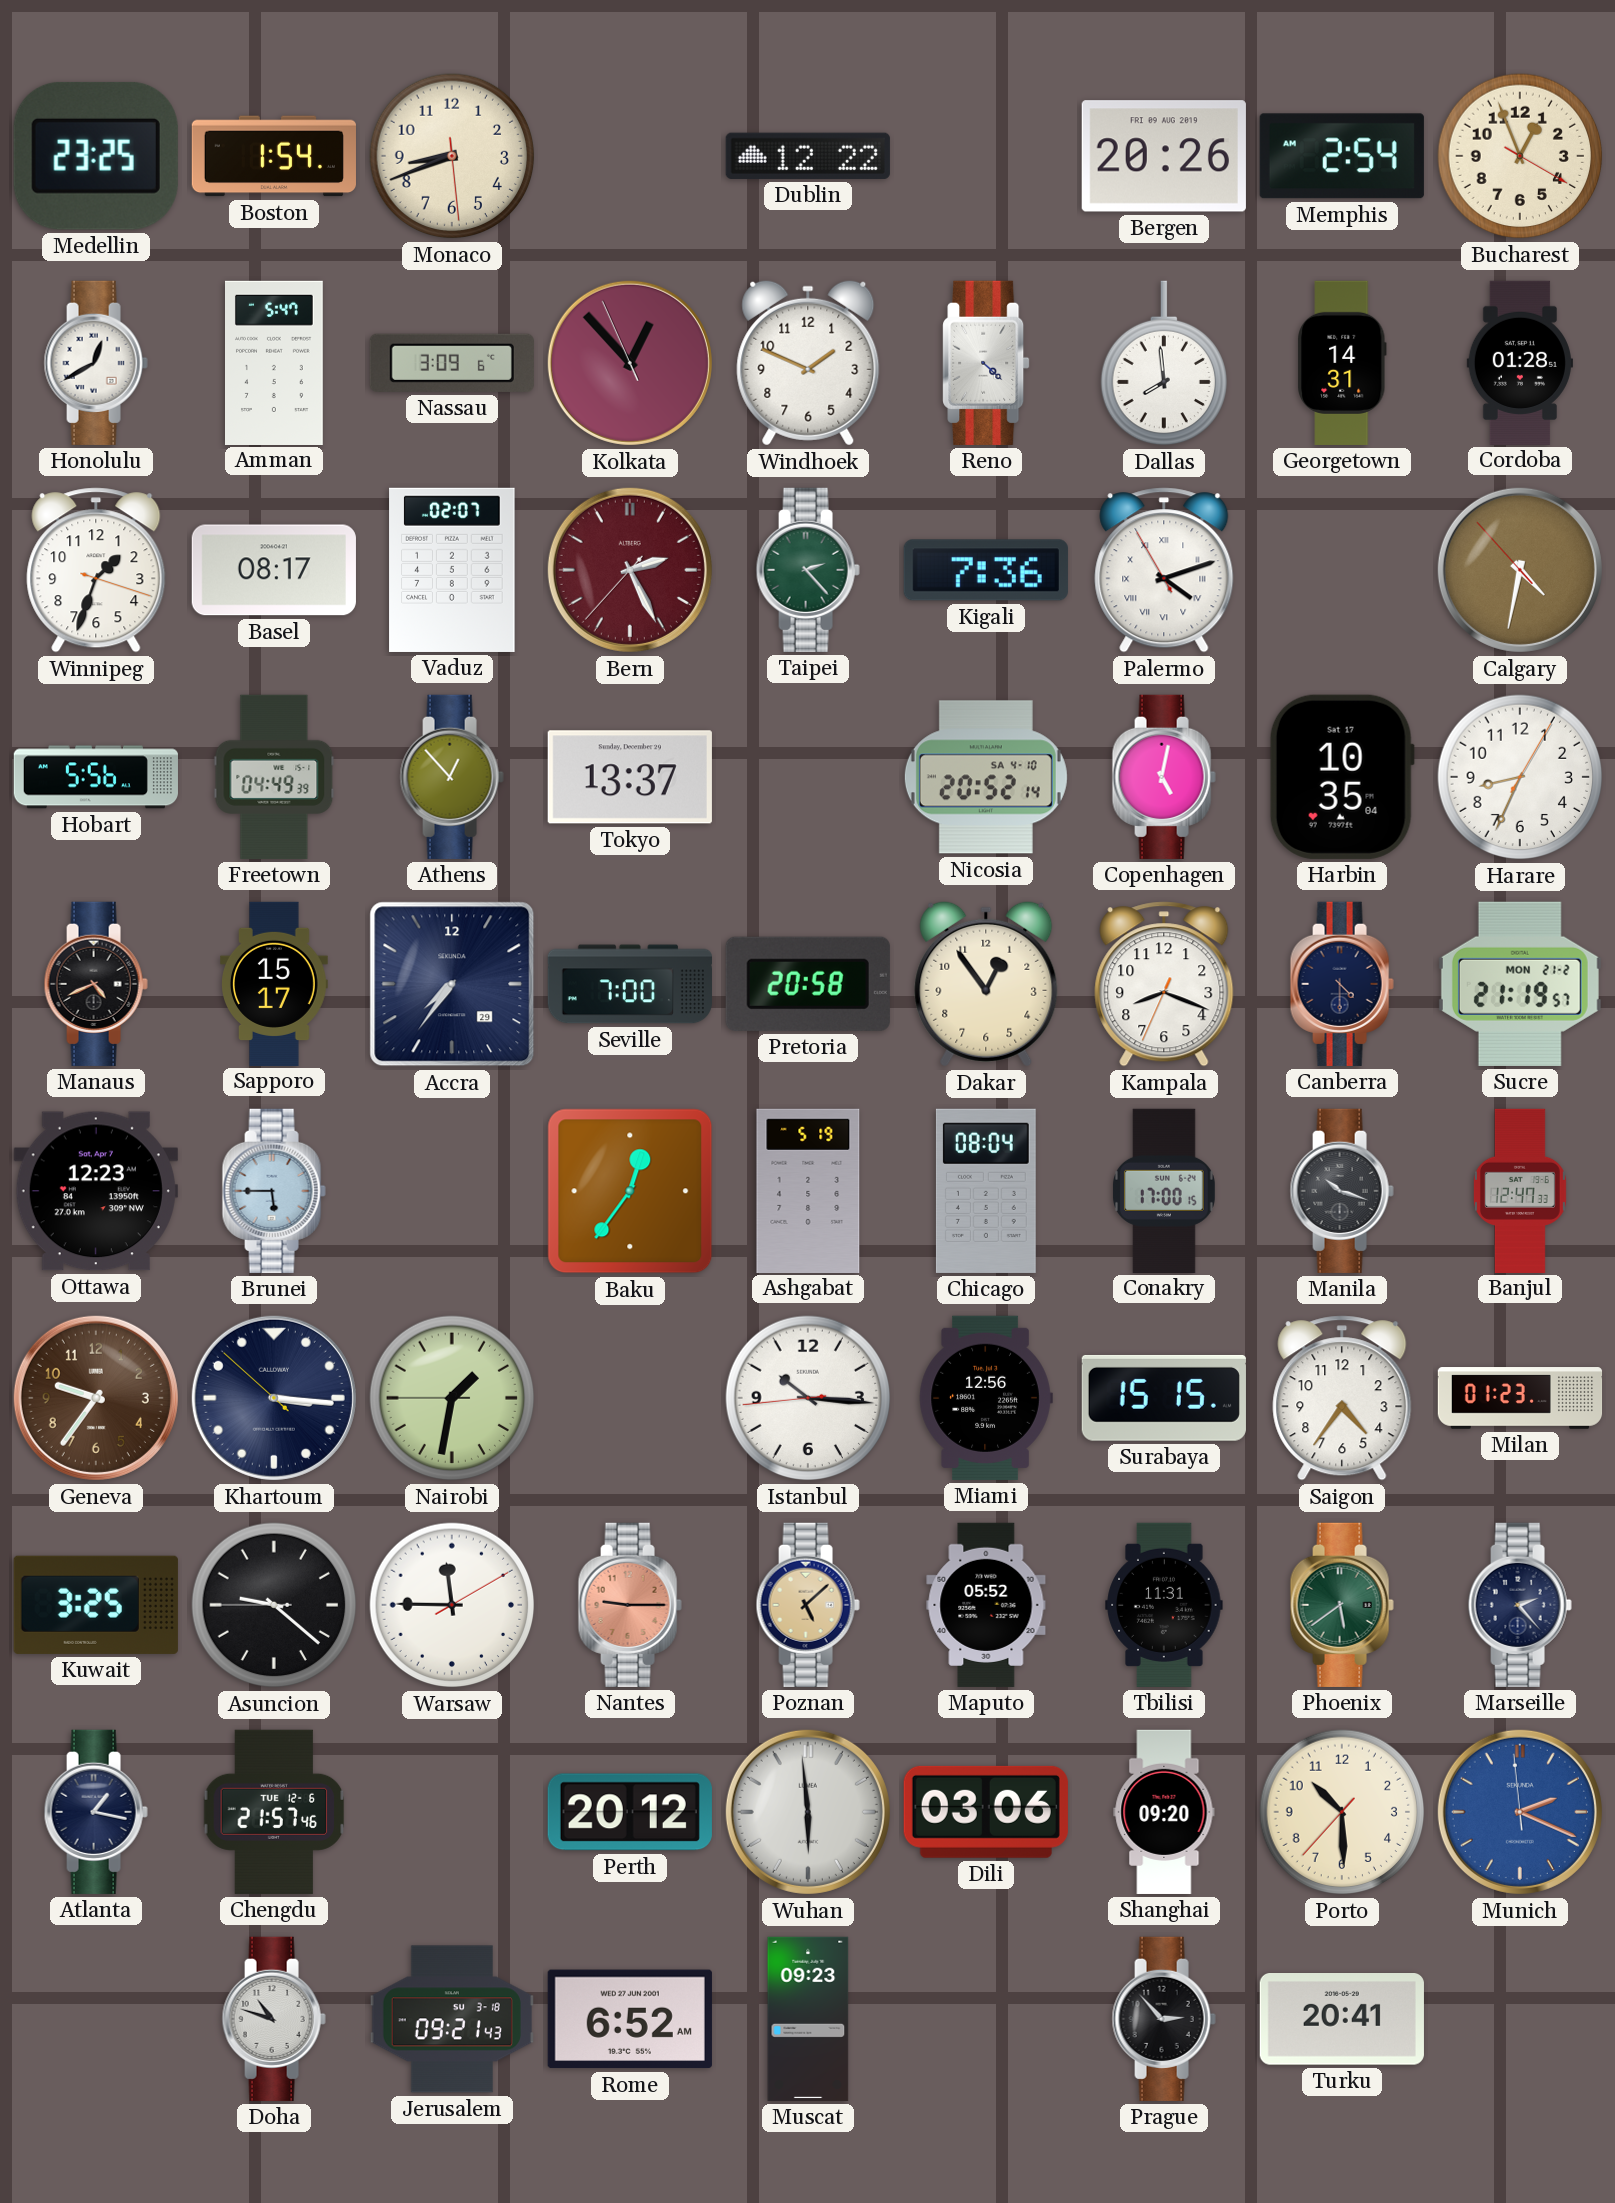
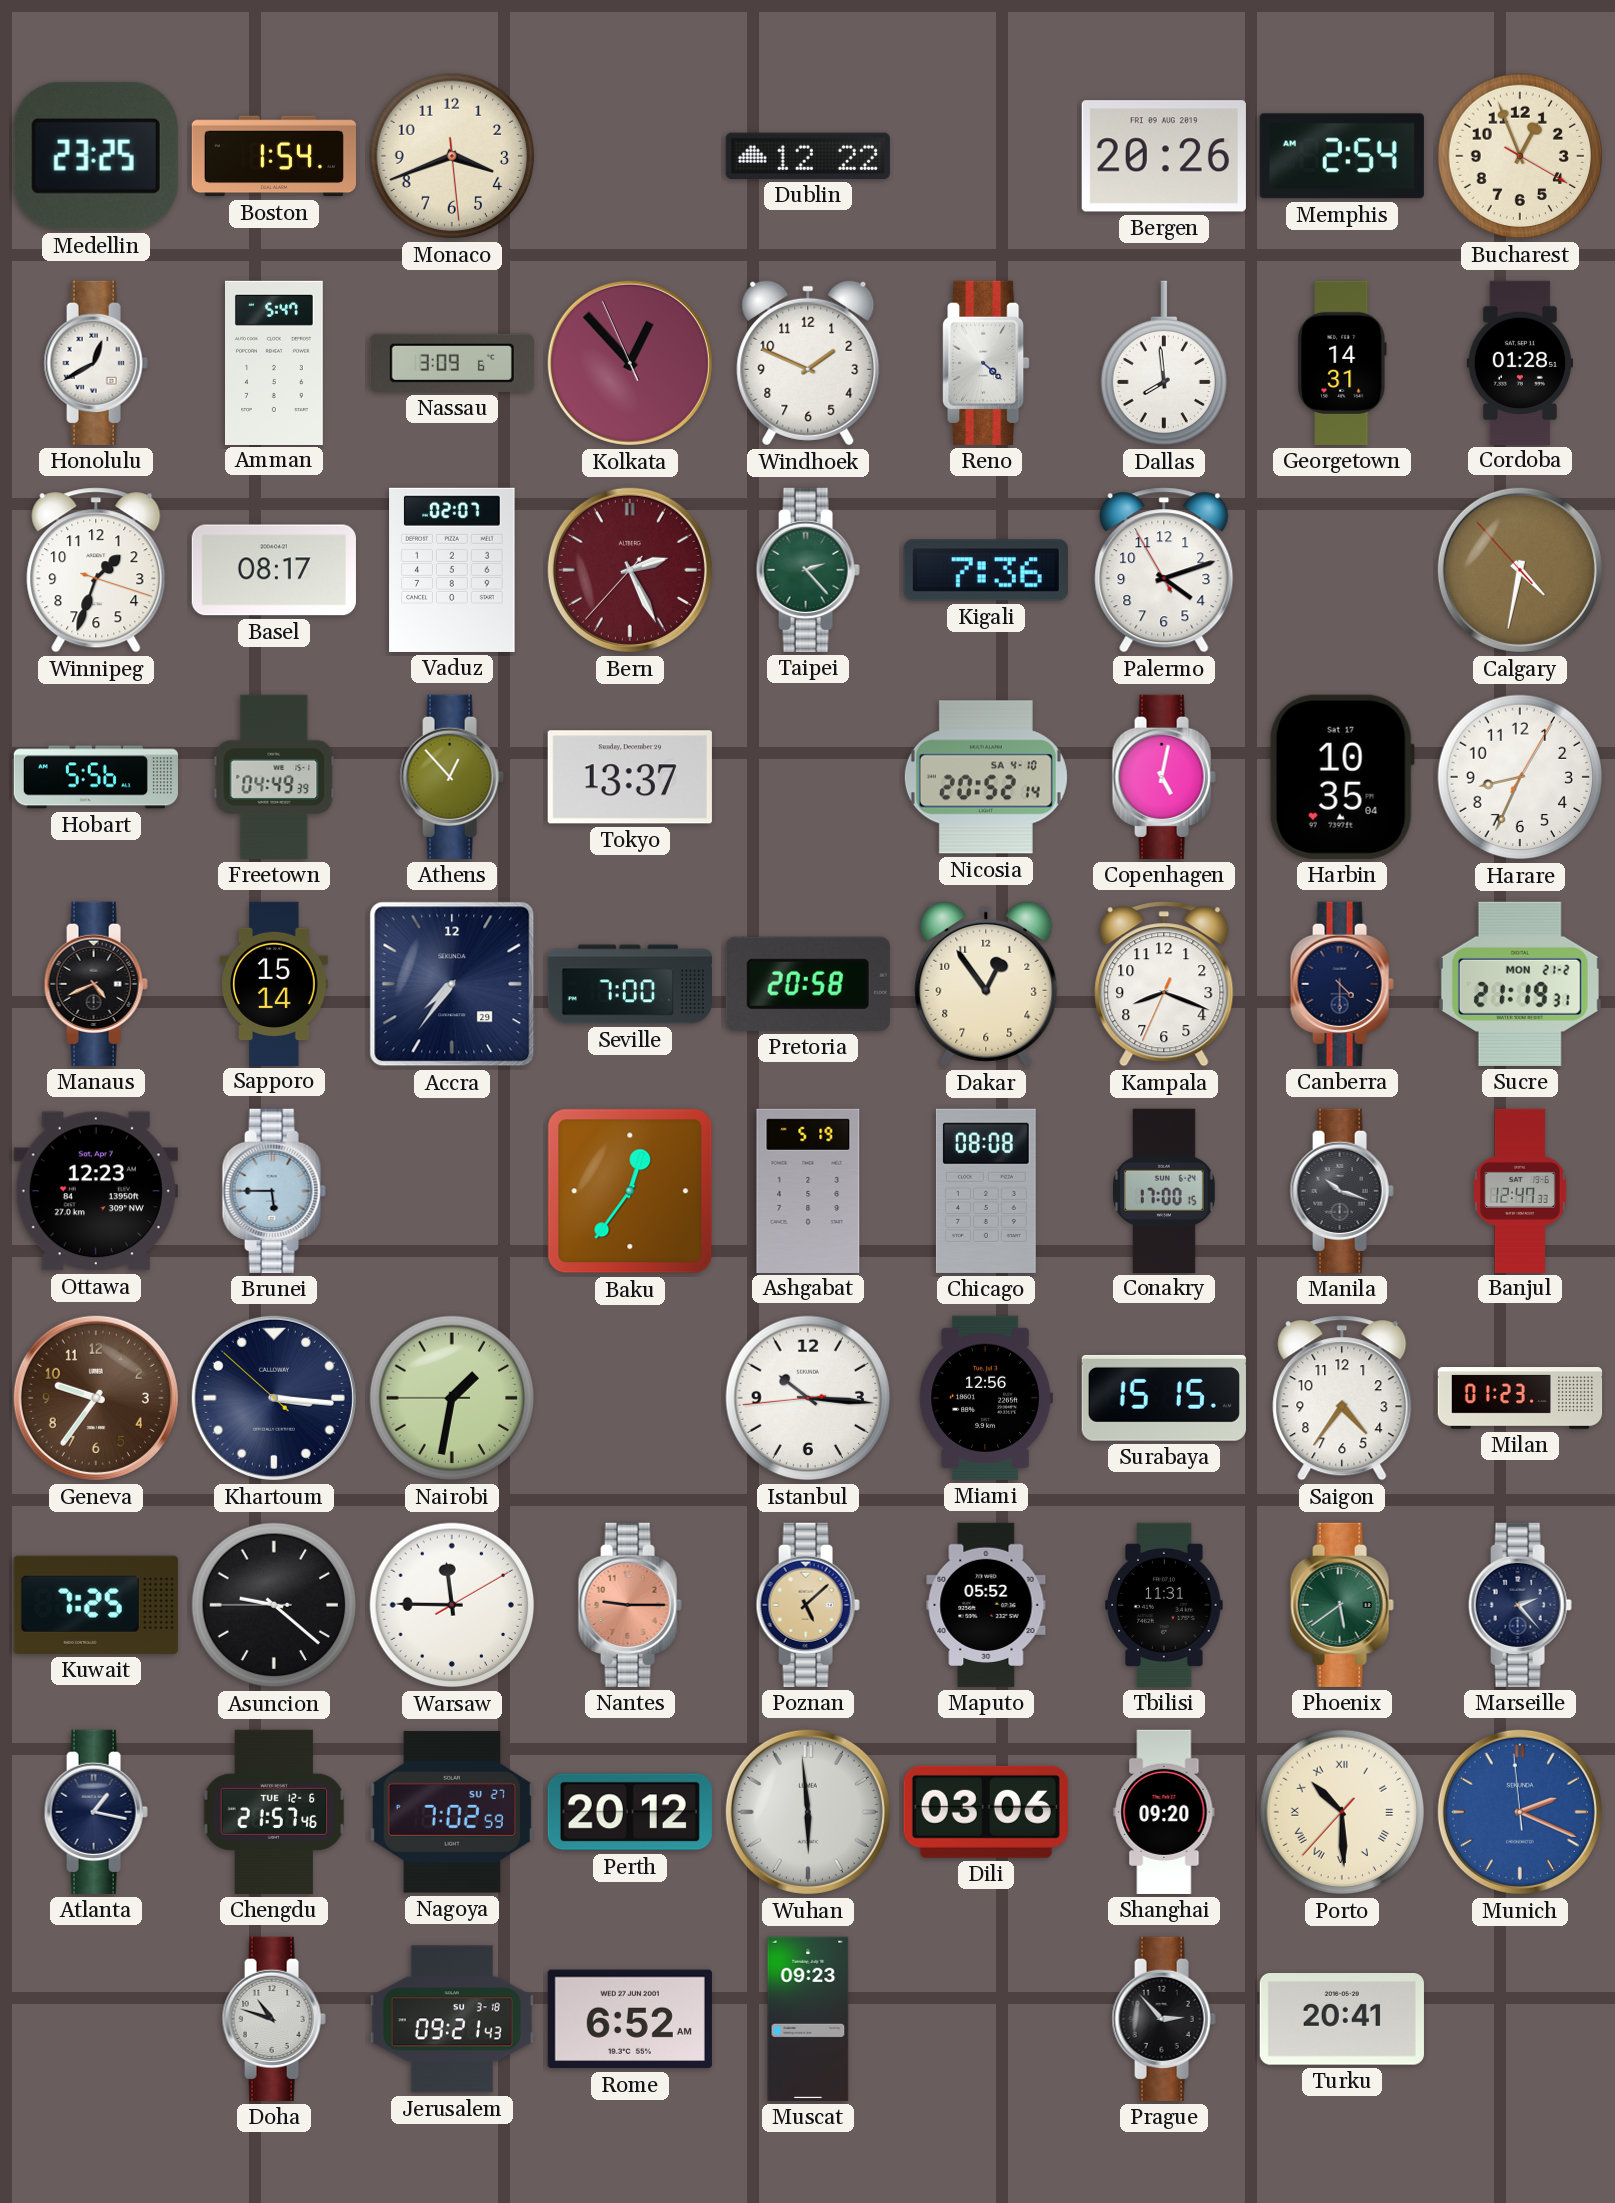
Monaco: 8:41 -> 3:41 (452, 156)
Palermo numerals: Roman -> Arabic (1164, 570)
Sapporo: 15:17 -> 15:14 (275, 983)
Sucre: 21:19:57 -> 21:19:31 (1520, 984)
Chicago: 08:04 -> 08:08 (986, 1191)
Kuwait: 3:25 -> 7:25 (96, 1605)
Nagoya: none -> 7:02 (452, 1812)
Porto numerals: Arabic -> Roman (1342, 1812)
